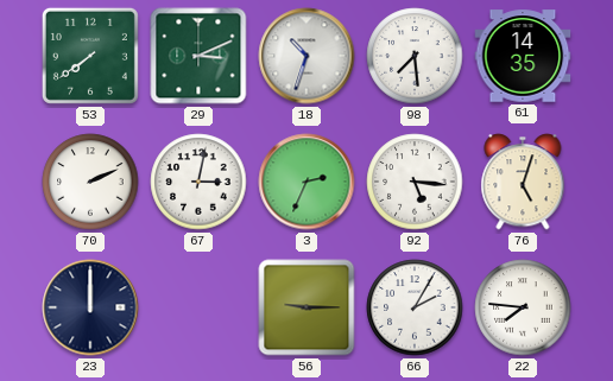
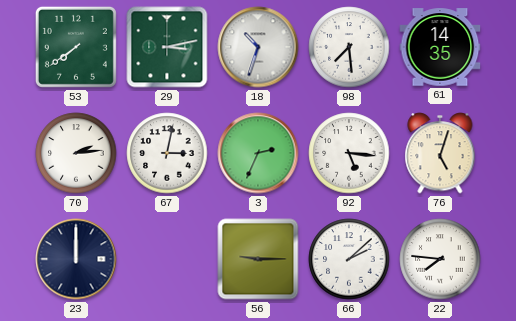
29: 3:11 -> 3:13 (167, 47)
70: 2:11 -> 2:14 (76, 153)
66: 2:05 -> 2:08 (349, 259)
